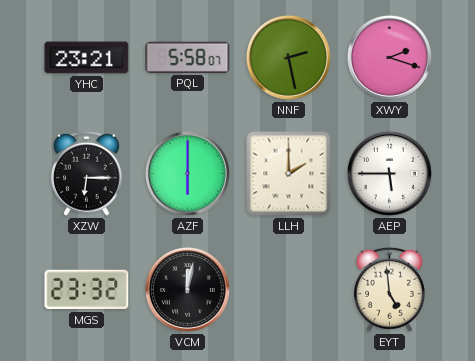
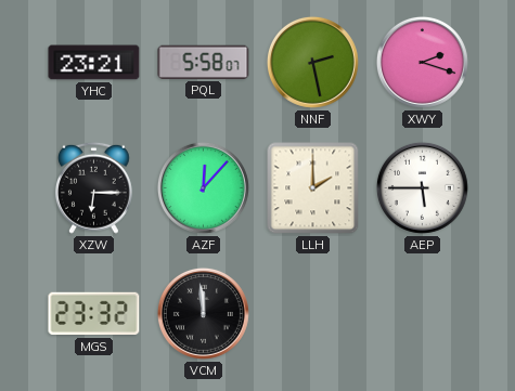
AZF: 6:00 -> 12:07 (203, 187)
VCM: 12:02 -> 11:59 (203, 313)
EYT: 4:59 -> none (389, 289)
